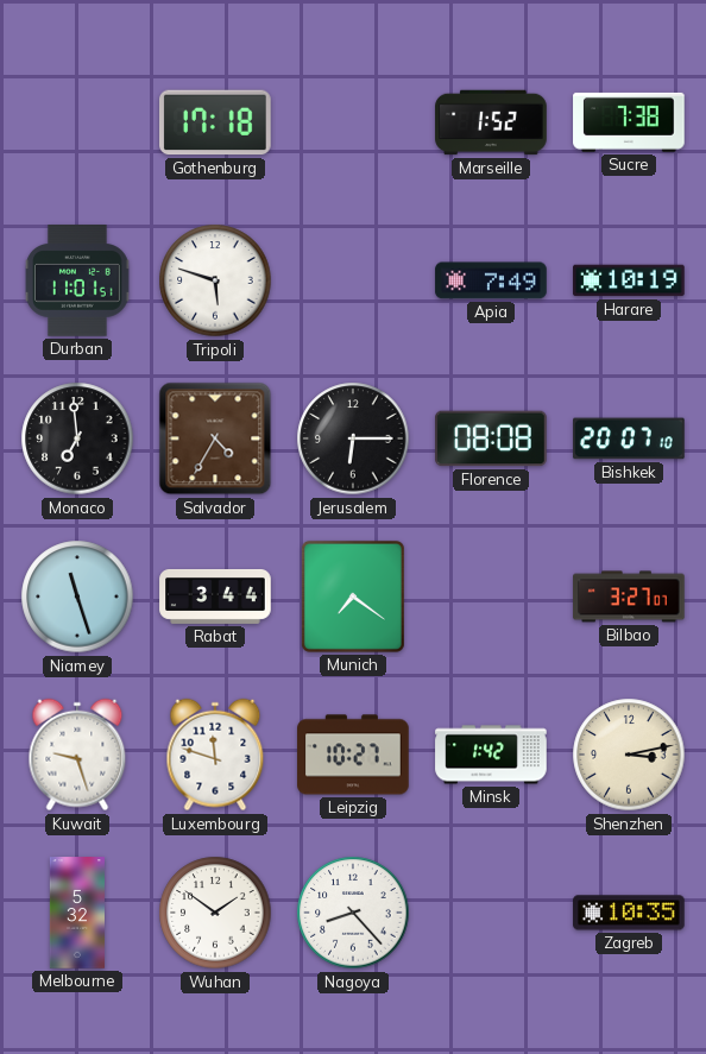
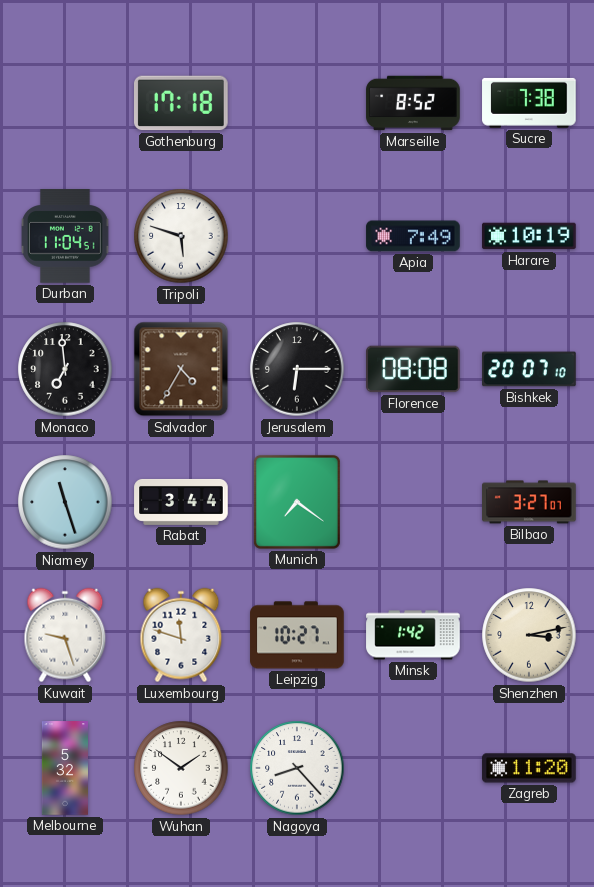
Marseille: 1:52 -> 8:52 (413, 103)
Durban: 11:01 -> 11:04 (65, 236)
Zagreb: 10:35 -> 11:20 (529, 768)
